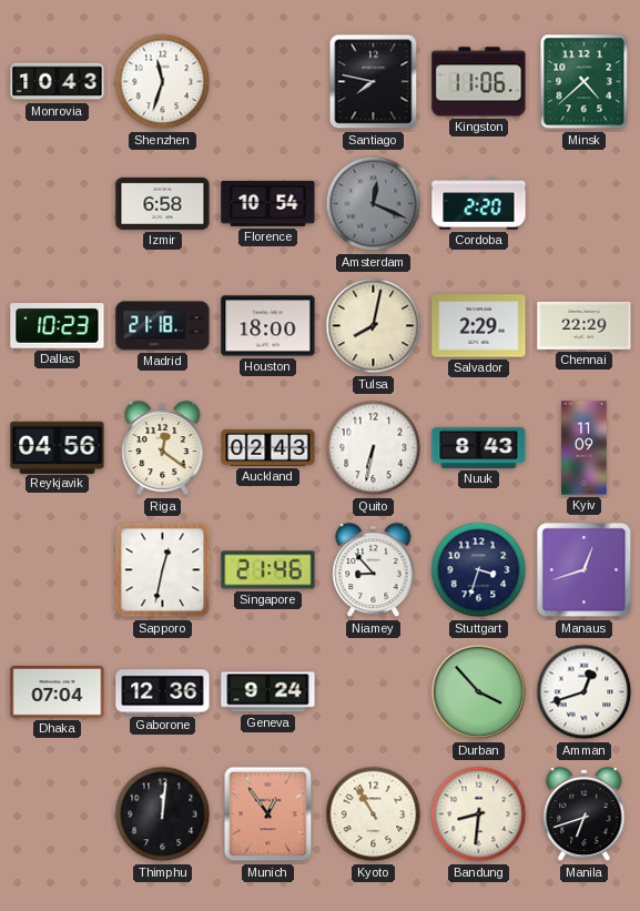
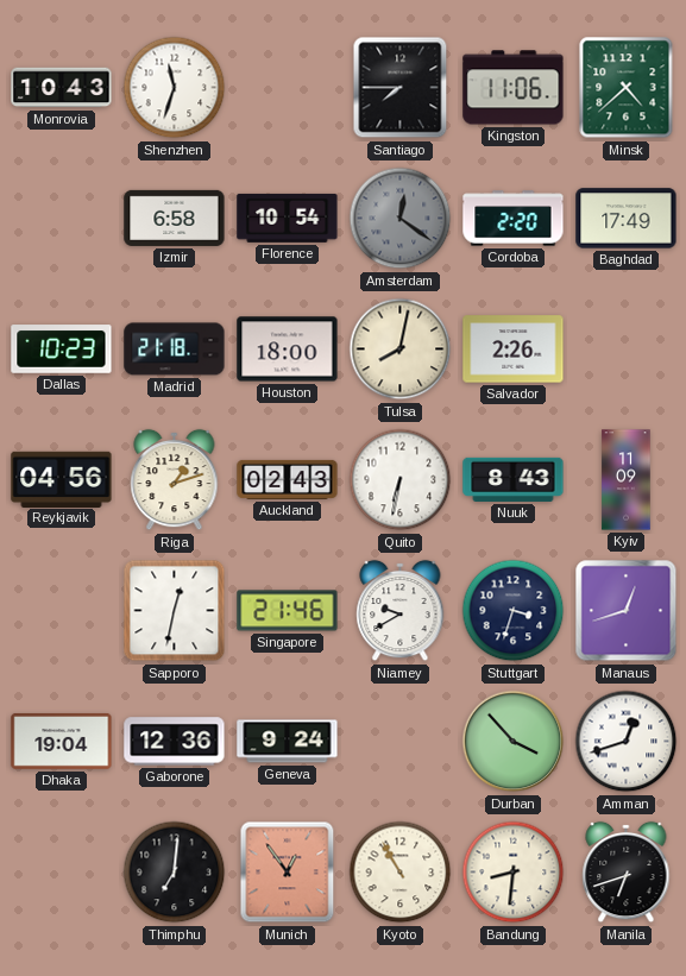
Santiago: 7:47 -> 7:45 (401, 88)
Amsterdam: 12:19 -> 12:21 (401, 219)
Baghdad: none -> 17:49 (627, 219)
Salvador: 2:29 -> 2:26 (514, 350)
Chennai: 22:29 -> none (585, 325)
Riga: 12:21 -> 1:12 (175, 480)
Niamey: 8:53 -> 9:40 (401, 611)
Dhaka: 07:04 -> 19:04 (62, 741)
Thimphu: 12:01 -> 7:01 (175, 873)
